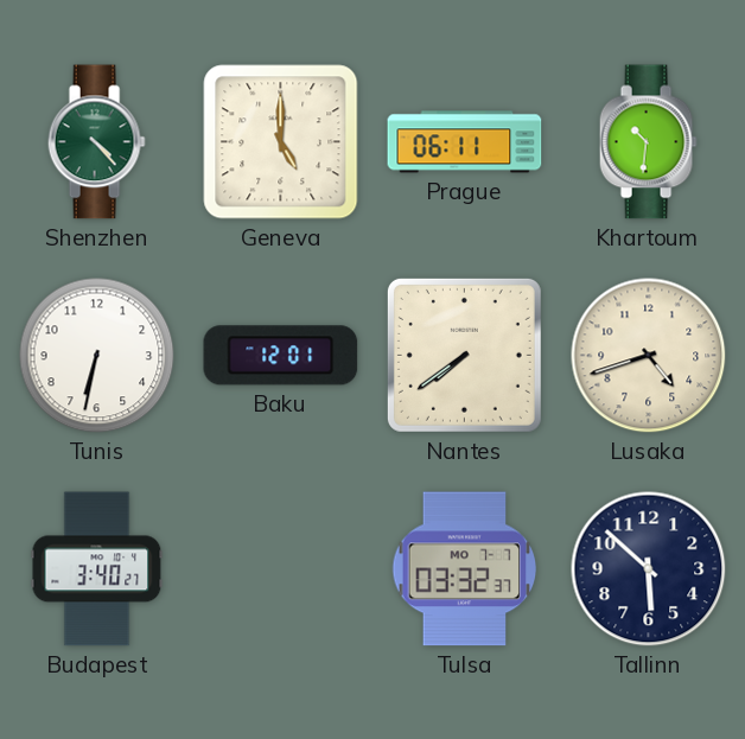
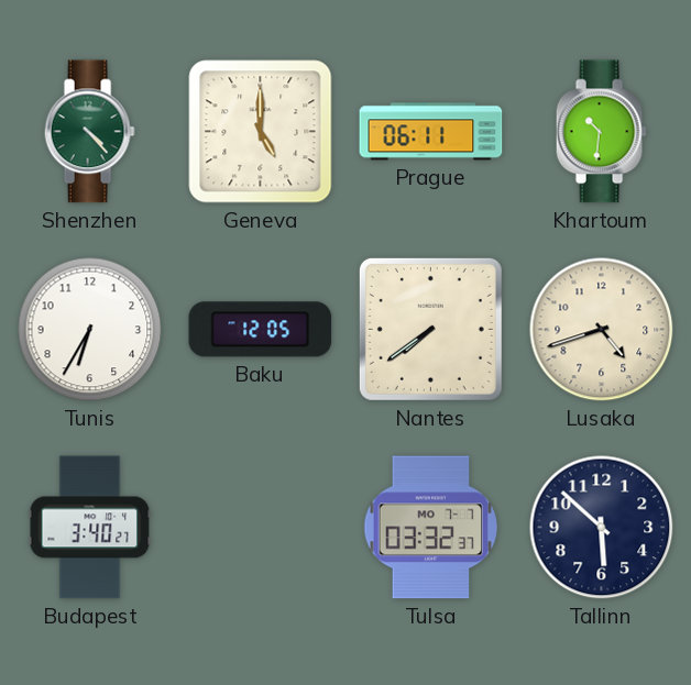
Tunis: 6:32 -> 6:35 (90, 330)
Baku: 12:01 -> 12:05 (261, 330)
